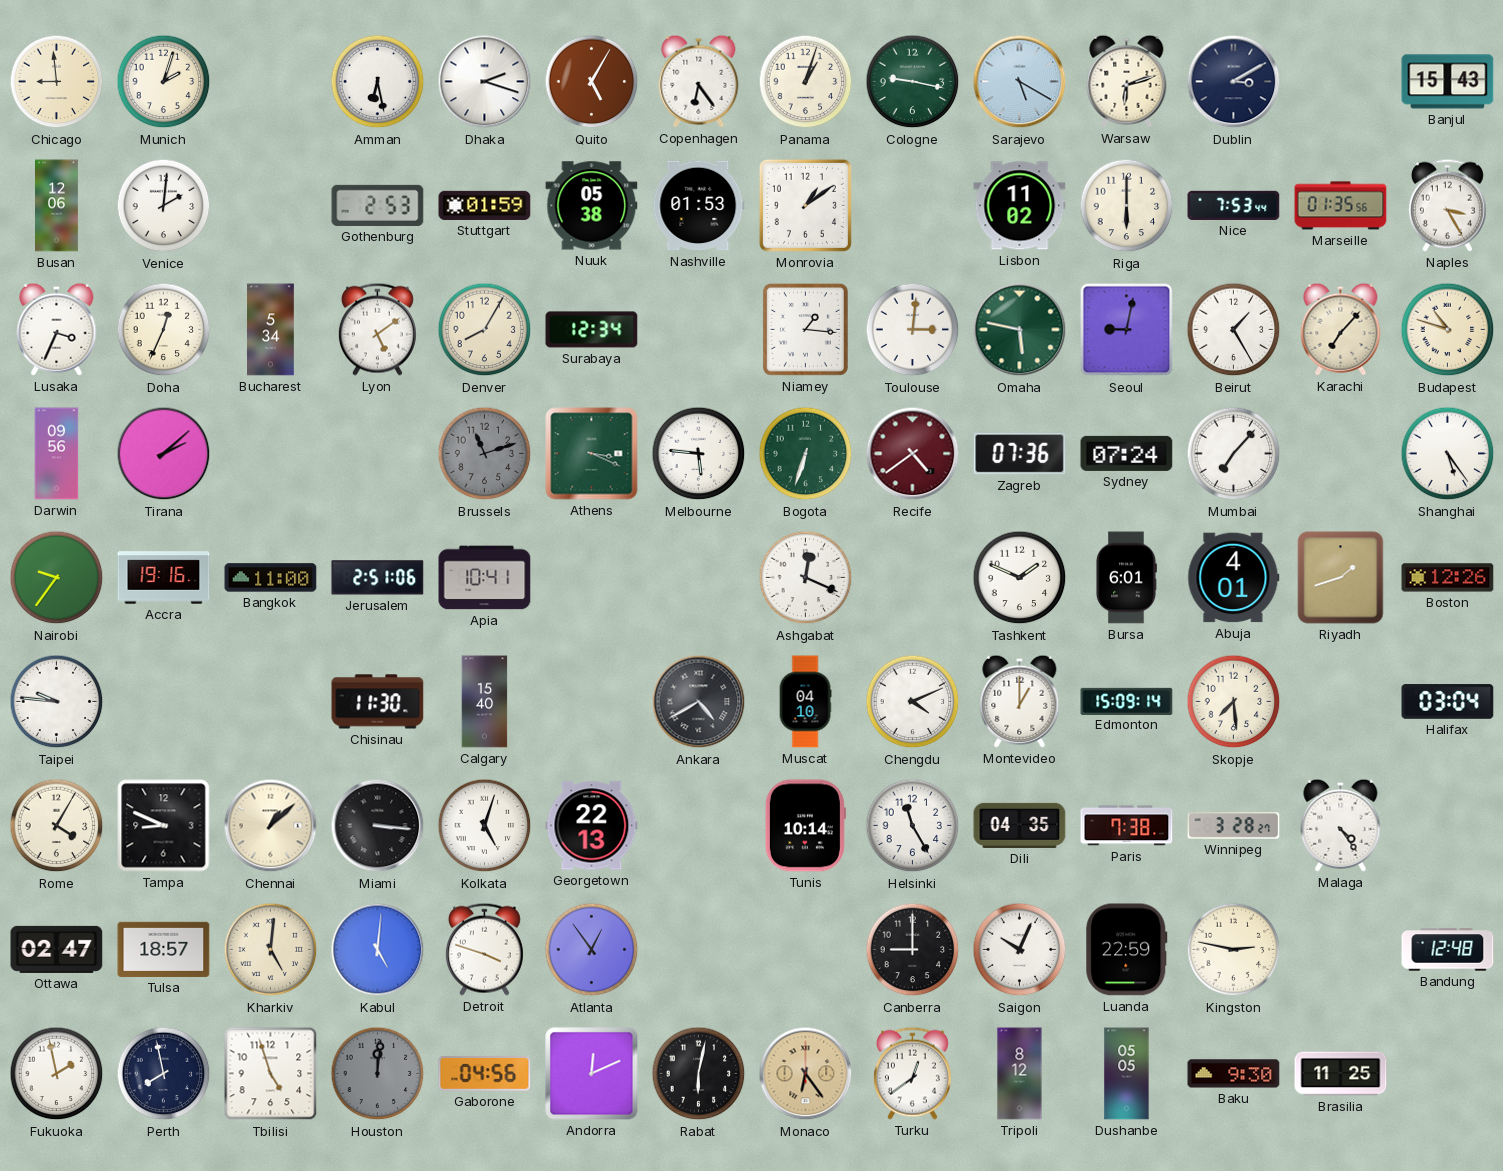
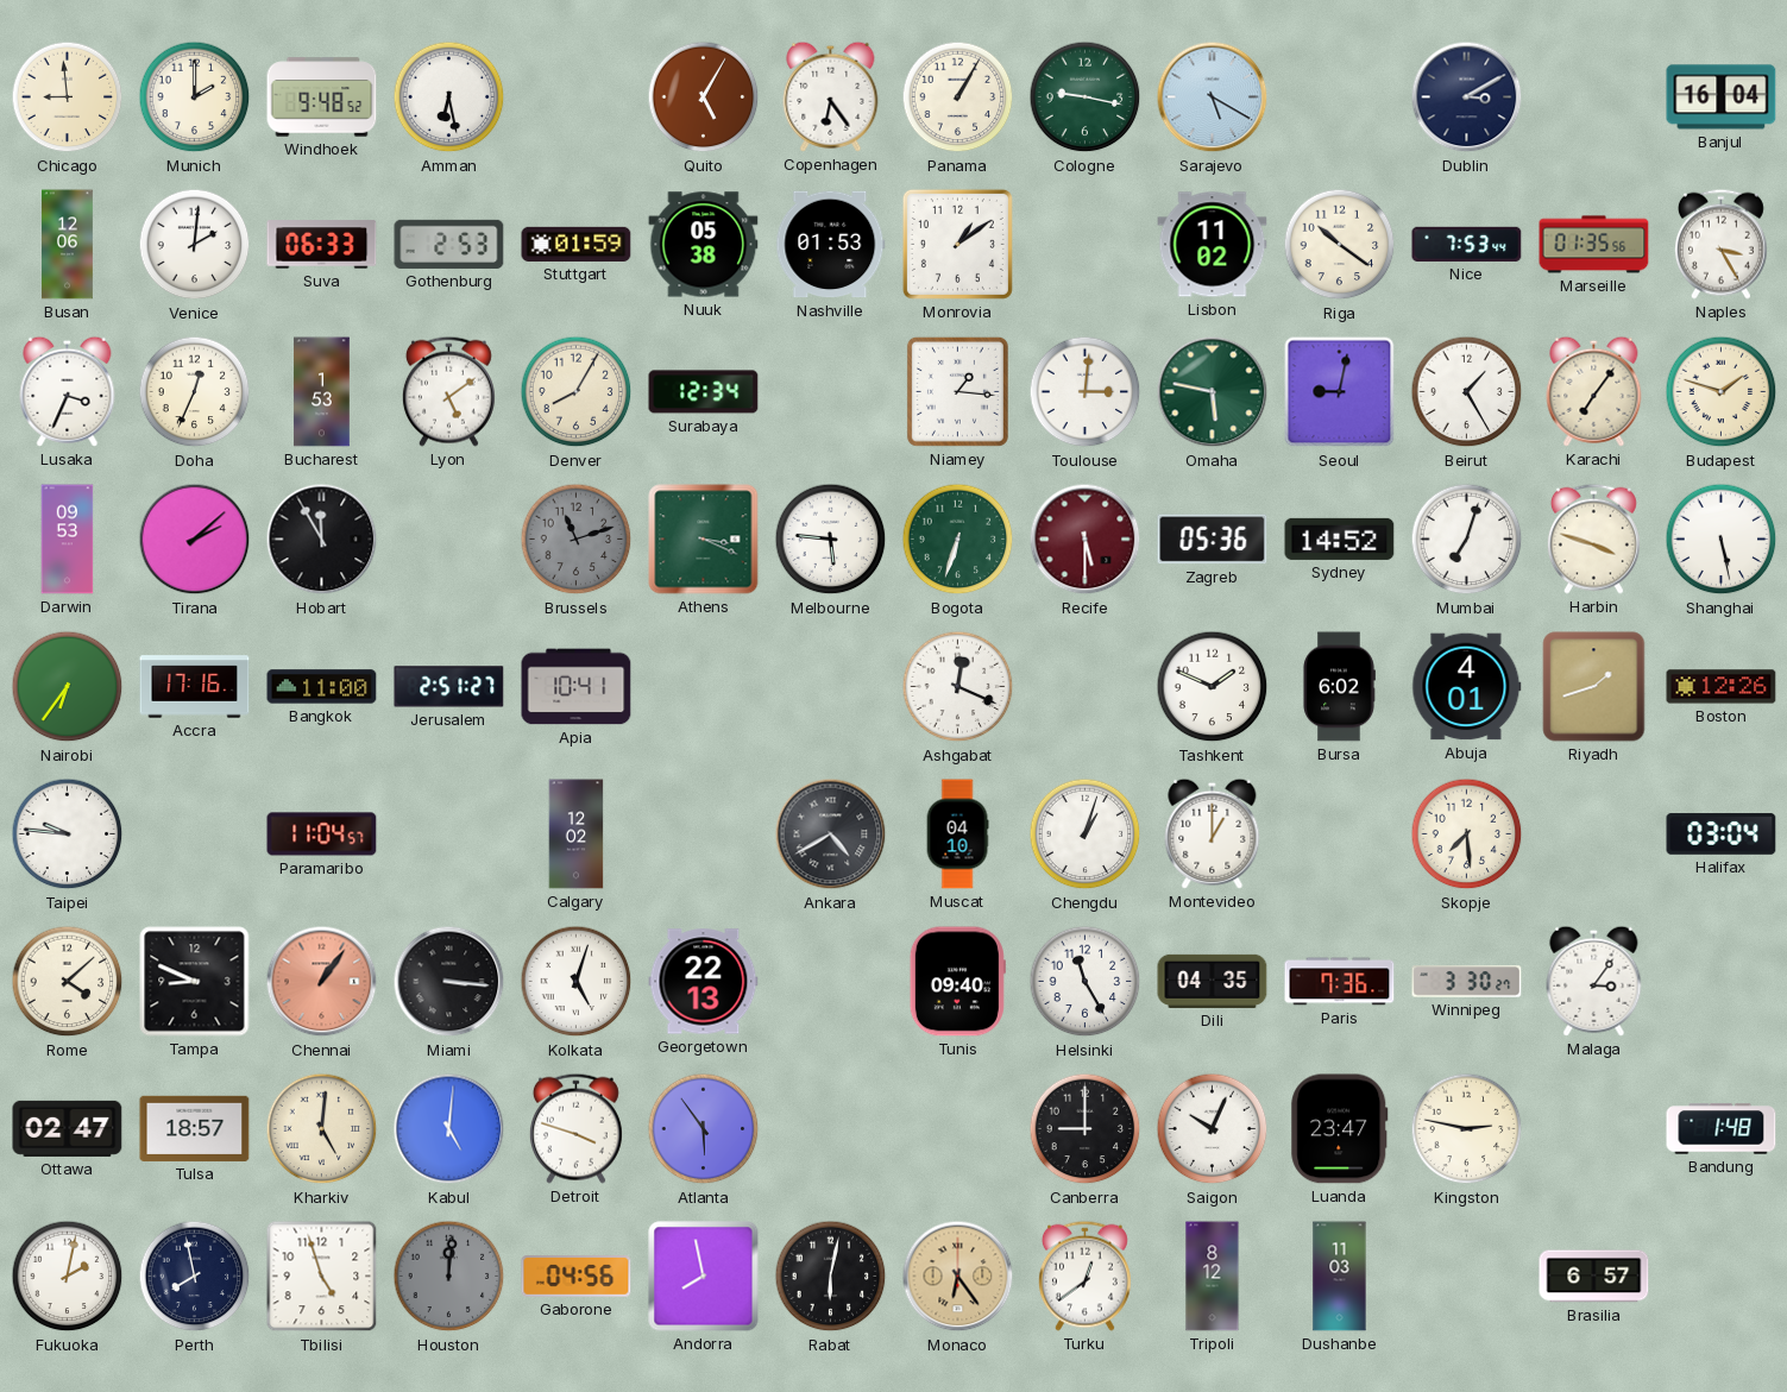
Munich: 2:03 -> 2:00 (195, 97)
Windhoek: none -> 9:48 (322, 97)
Dhaka: 2:18 -> none (485, 82)
Panama: 1:03 -> 1:05 (958, 97)
Warsaw: 6:12 -> none (1127, 81)
Banjul: 15:43 -> 16:04 (1722, 97)
Suva: none -> 06:33 (322, 245)
Riga: 6:00 -> 10:21 (1340, 245)
Bucharest: 5:34 -> 1:53 (322, 392)
Karachi: 7:07 -> 7:06 (1594, 391)
Budapest: 10:48 -> 1:48 (1722, 392)
Darwin: 09:56 -> 09:53 (68, 540)
Hobart: none -> 11:55 (322, 540)
Recife: 4:39 -> 5:30 (1086, 540)
Zagreb: 07:36 -> 05:36 (1213, 540)
Sydney: 07:24 -> 14:52 (1340, 538)
Mumbai: 7:07 -> 7:03 (1467, 540)
Harbin: none -> 3:48 (1593, 538)
Shanghai: 5:24 -> 5:28 (1722, 540)
Nairobi: 9:36 -> 6:36 (68, 687)
Accra: 19:16 -> 17:16 (195, 687)
Jerusalem: 2:51:06 -> 2:51:27 (449, 687)
Bursa: 6:01 -> 6:02 (1339, 687)
Paramaribo: none -> 11:04 (322, 834)
Chisinau: 11:30 -> none (378, 702)
Calgary: 15:40 -> 12:02 (577, 834)
Chengdu: 4:11 -> 1:03 (1086, 834)
Edmonton: 15:09 -> none (1127, 701)
Rome: 4:05 -> 4:08 (68, 982)
Chennai: 1:08 -> 1:06 (322, 982)
Chennai dial: cream -> salmon (322, 982)
Tunis: 10:14 -> 09:40 (957, 982)
Paris: 7:38 -> 7:36 (1340, 982)
Winnipeg: 3:28 -> 3:30 (1467, 982)
Malaga: 4:24 -> 3:06 (1594, 981)
Atlanta: 12:54 -> 5:54 (704, 1129)
Luanda: 22:59 -> 23:47 (1340, 1129)
Bandung: 12:48 -> 1:48 (1722, 1129)
Fukuoka: 1:58 -> 2:02 (68, 1277)
Andorra: 12:11 -> 7:58 (704, 1277)
Dushanbe: 05:05 -> 11:03 (1340, 1277)
Baku: 9:30 -> none (1234, 1074)
Brasilia: 11:25 -> 6:57 (1594, 1277)
